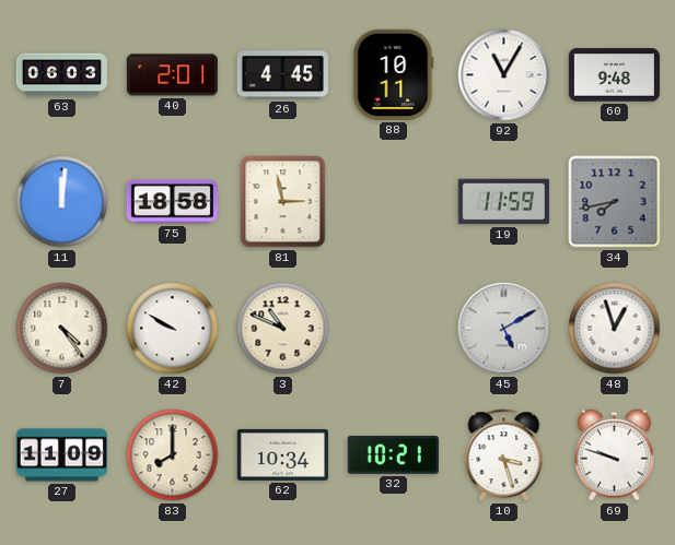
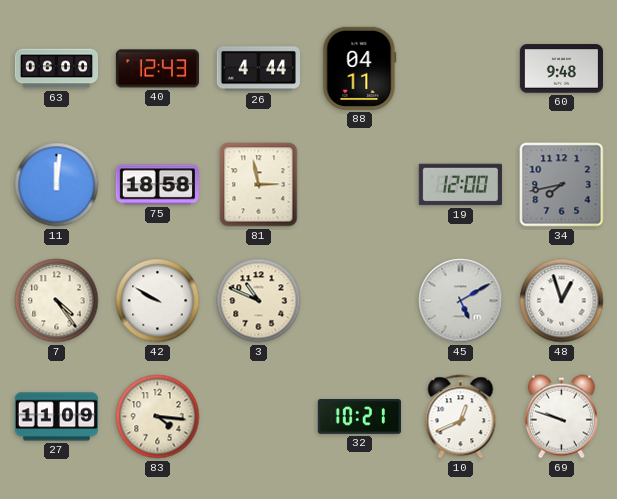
63: 06:03 -> 06:00 (56, 69)
40: 2:01 -> 12:43 (157, 69)
26: 4:45 -> 4:44 (258, 69)
88: 10:11 -> 04:11 (360, 68)
92: 11:05 -> none (504, 75)
19: 11:59 -> 12:00 (460, 185)
83: 8:00 -> 4:16 (158, 417)
62: 10:34 -> none (282, 454)
10: 3:27 -> 12:41 (461, 417)
